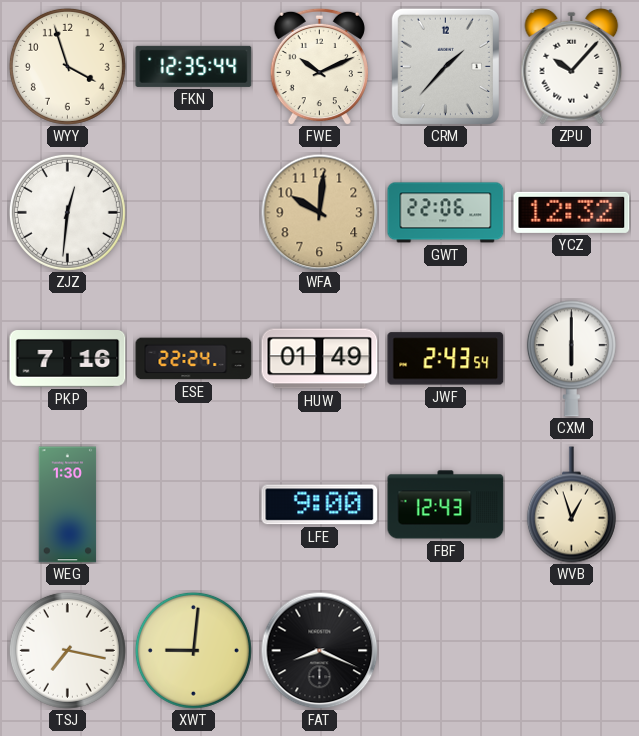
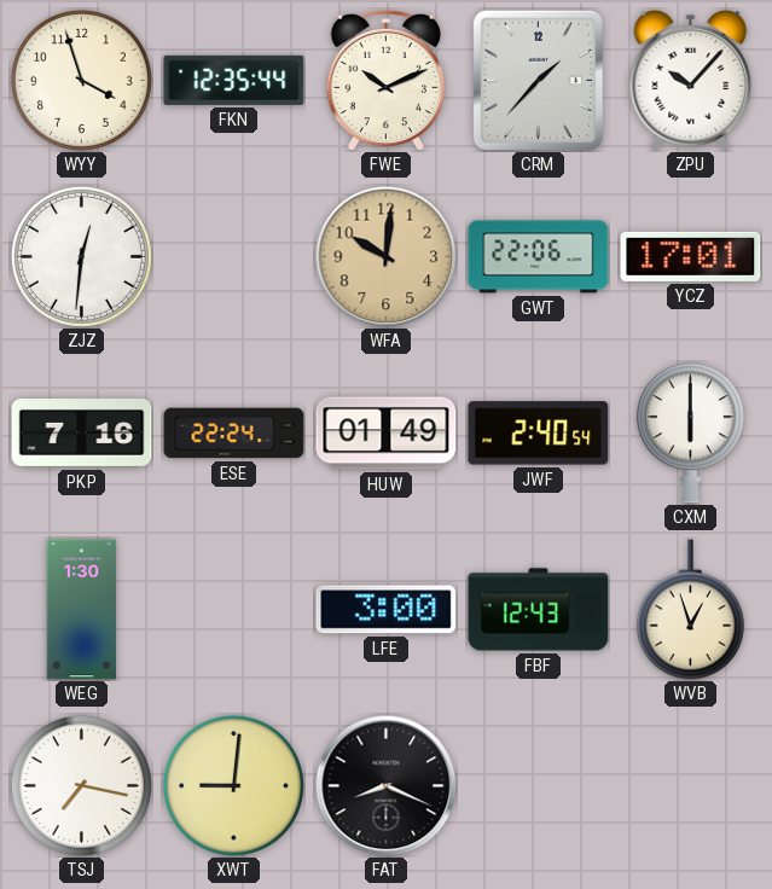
YCZ: 12:32 -> 17:01 (691, 256)
JWF: 2:43 -> 2:40 (539, 434)
LFE: 9:00 -> 3:00 (387, 610)
